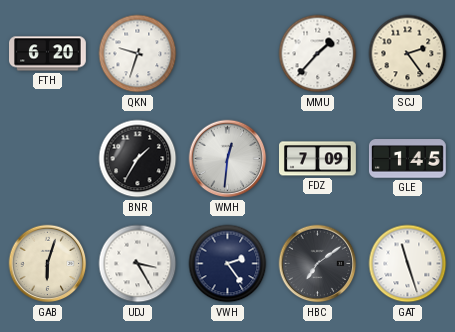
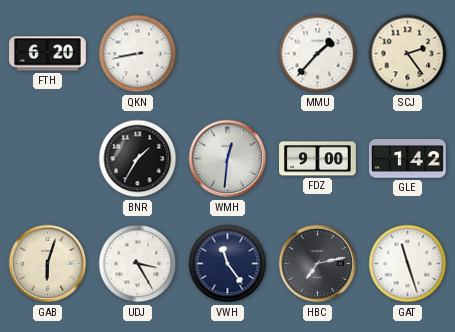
QKN: 9:33 -> 8:43 (138, 54)
FDZ: 7:09 -> 9:00 (318, 159)
GLE: 1:45 -> 1:42 (408, 159)
VWH: 2:24 -> 11:24 (228, 264)
HBC: 7:09 -> 7:13 (318, 264)
